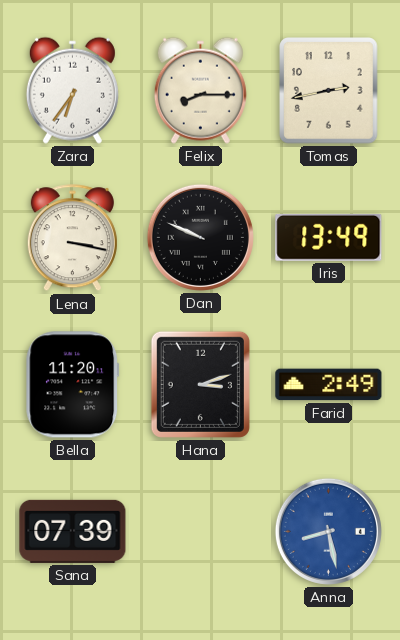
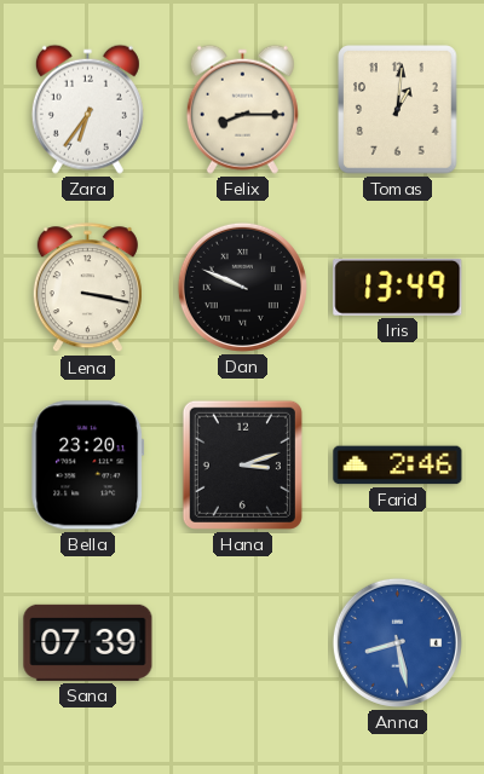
Tomas: 2:43 -> 1:01 (398, 110)
Bella: 11:20 -> 23:20 (88, 466)
Farid: 2:49 -> 2:46 (398, 466)
